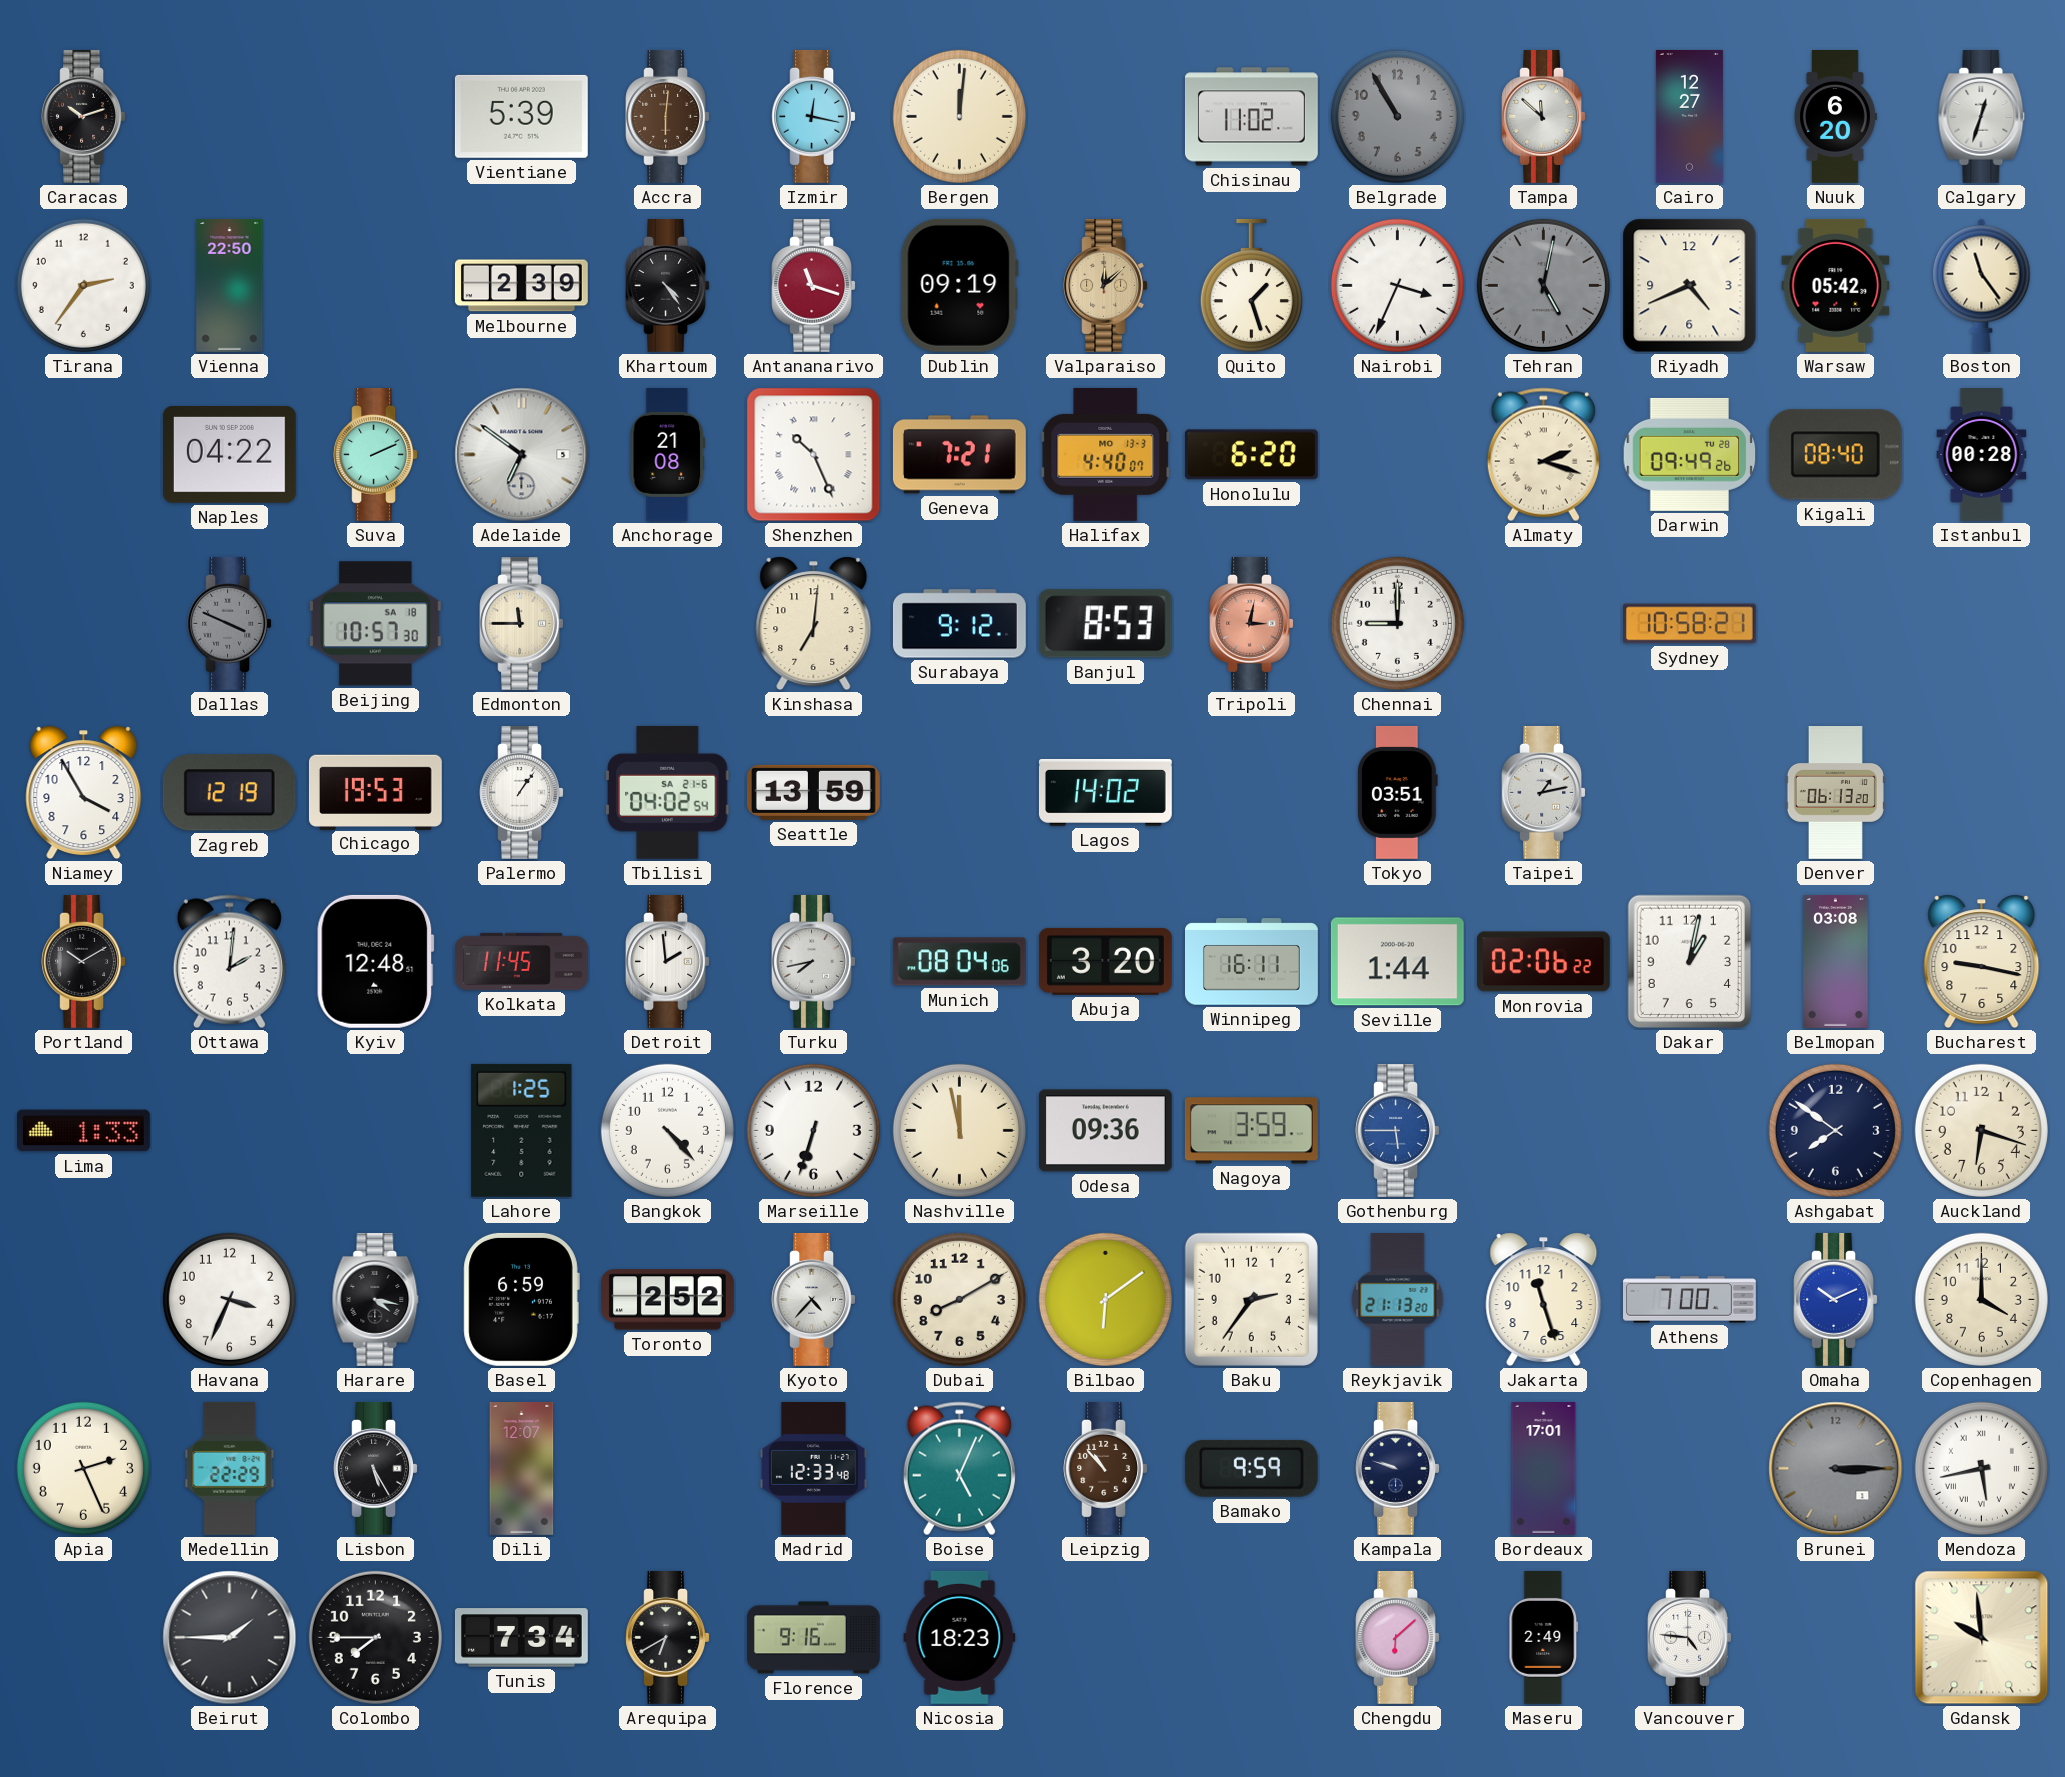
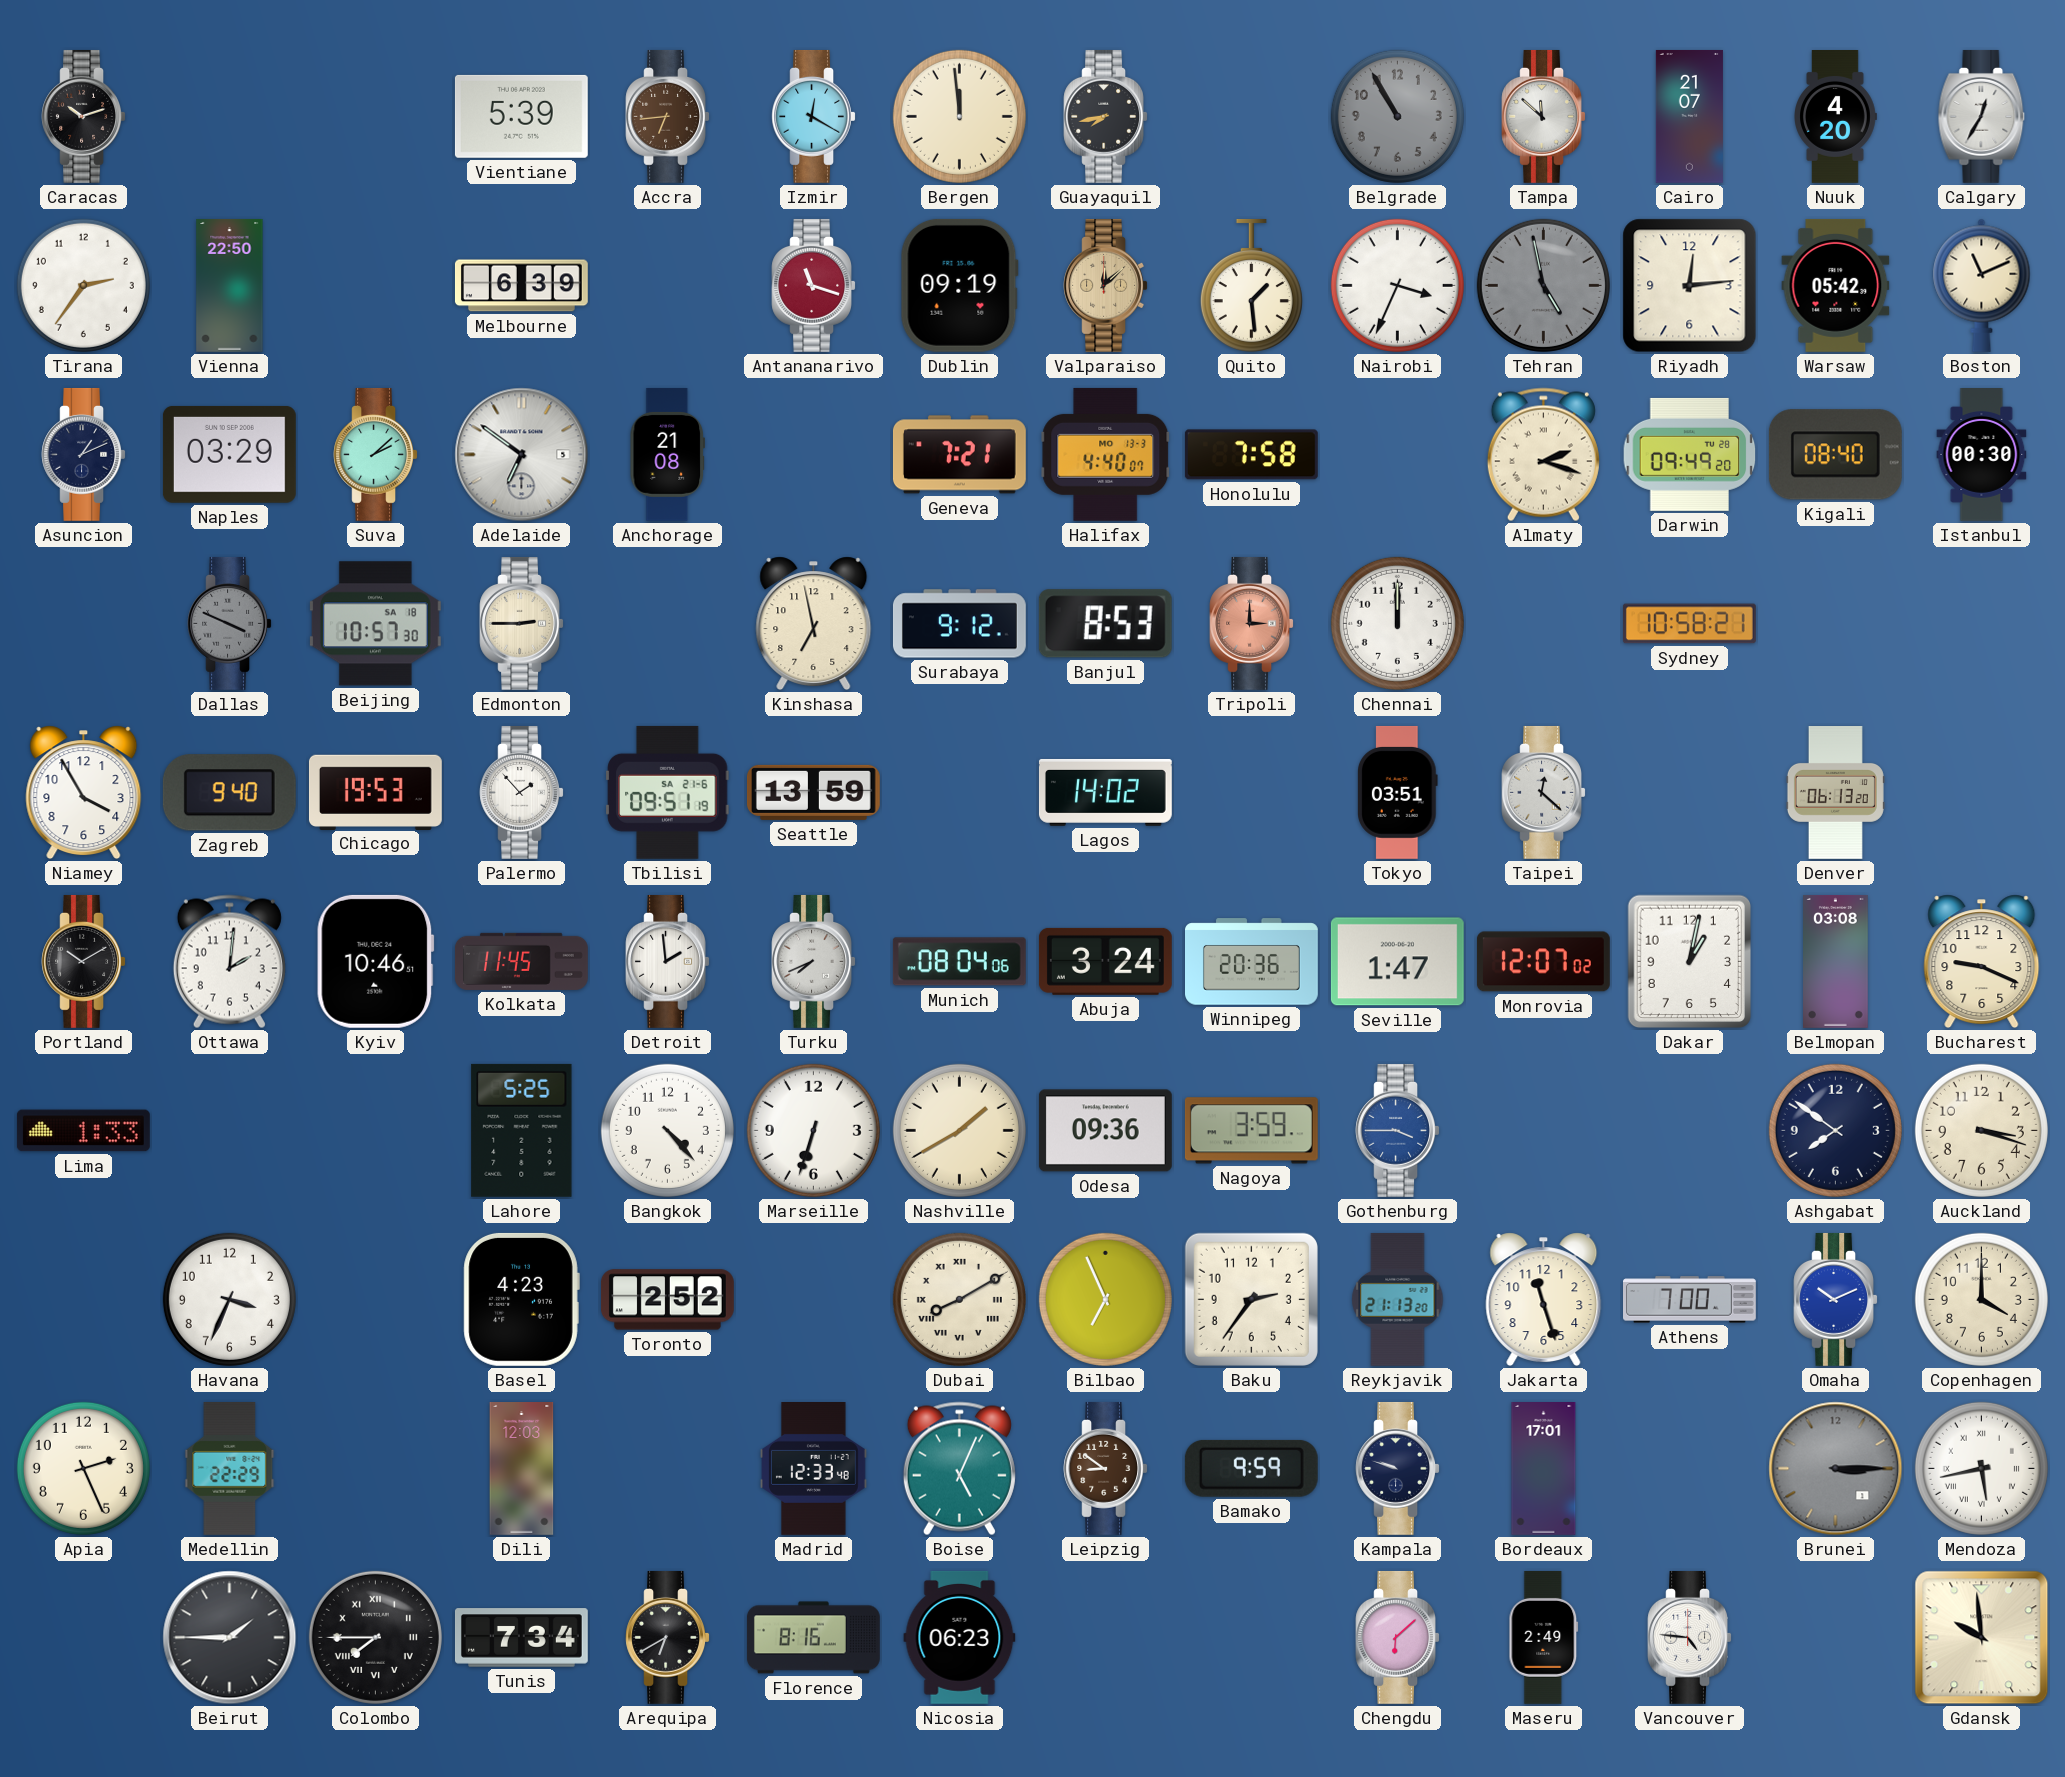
Accra: 6:01 -> 6:44 (667, 116)
Izmir: 12:17 -> 12:20 (813, 116)
Bergen: 12:01 -> 11:59 (959, 116)
Guayaquil: none -> 7:43 (1105, 116)
Chisinau: 11:02 -> none (1251, 117)
Cairo: 12:27 -> 21:07 (1689, 116)
Nuuk: 6:20 -> 4:20 (1836, 117)
Calgary: 12:33 -> 12:35 (1982, 116)
Melbourne: 2:39 -> 6:39 (521, 286)
Khartoum: 4:24 -> none (667, 285)
Quito: 1:27 -> 1:29 (1251, 286)
Tehran: 5:02 -> 4:58 (1543, 285)
Riyadh: 4:41 -> 12:14 (1690, 286)
Boston: 11:24 -> 11:11 (1982, 285)
Asuncion: none -> 1:11 (83, 454)
Naples: 04:22 -> 03:29 (229, 454)
Suva: 2:11 -> 2:08 (375, 454)
Shenzhen: 10:26 -> none (814, 455)
Honolulu: 6:20 -> 7:58 (1251, 455)
Darwin: 09:49:26 -> 09:49:20 (1690, 454)
Istanbul: 00:28 -> 00:30 (1982, 455)
Edmonton: 11:45 -> 2:45 (521, 623)
Kinshasa: 7:01 -> 6:58 (814, 624)
Tripoli: 3:02 -> 3:00 (1251, 623)
Chennai: 9:00 -> 12:00 (1397, 623)
Zagreb: 12:19 -> 9:40 (229, 793)
Palermo: 1:06 -> 1:53 (521, 792)
Tbilisi: 04:02 -> 09:51 (668, 792)
Taipei: 1:13 -> 12:22 (1543, 792)
Kyiv: 12:48 -> 10:46 (376, 961)
Turku: 7:43 -> 7:41 (813, 961)
Abuja: 3:20 -> 3:24 (1105, 961)
Winnipeg: 16:11 -> 20:36 (1252, 962)
Seville: 1:44 -> 1:47 (1397, 962)
Monrovia: 02:06 -> 12:07 (1543, 962)
Bucharest: 9:17 -> 9:19 (1982, 962)
Lahore: 1:25 -> 5:25 (522, 1130)
Nashville: 11:58 -> 1:40 (959, 1130)
Gothenburg: 5:45 -> 3:45 (1397, 1130)
Auckland: 6:18 -> 3:18 (1981, 1130)
Harare: 4:17 -> none (376, 1299)
Basel: 6:59 -> 4:23 (521, 1299)
Kyoto: 4:37 -> none (813, 1299)
Dubai numerals: Arabic -> Roman (959, 1299)
Bilbao: 6:09 -> 6:56 (1105, 1299)
Lisbon: 5:25 -> none (375, 1468)
Dili: 12:07 -> 12:03 (522, 1469)
Leipzig: 10:53 -> 8:51 (1105, 1468)
Colombo numerals: Arabic -> Roman (375, 1637)
Florence: 9:16 -> 8:16 (813, 1638)
Nicosia: 18:23 -> 06:23 (960, 1637)
